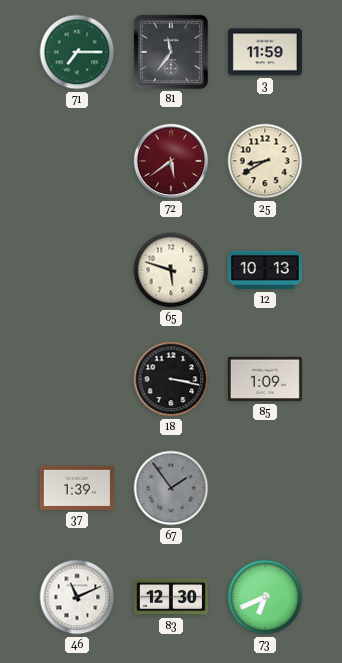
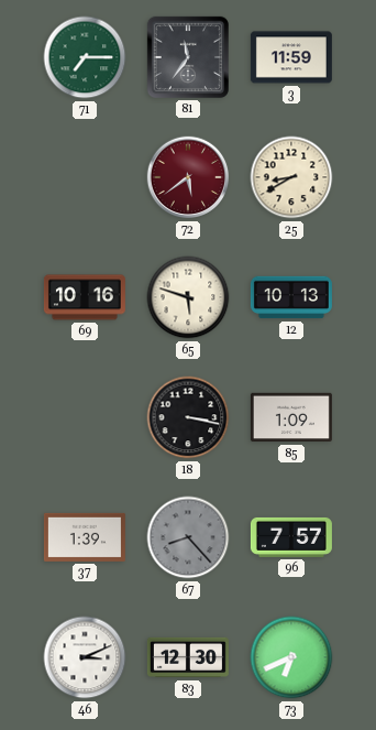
69: none -> 10:16 (85, 297)
67: 1:54 -> 8:23 (188, 537)
96: none -> 7:57 (291, 537)
46: 11:11 -> 3:11 (85, 657)
